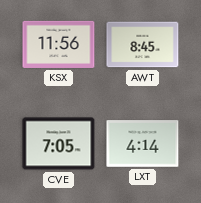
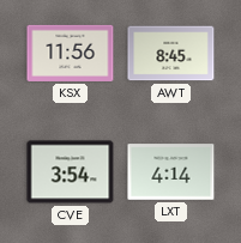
CVE: 7:05 -> 3:54 (71, 172)
